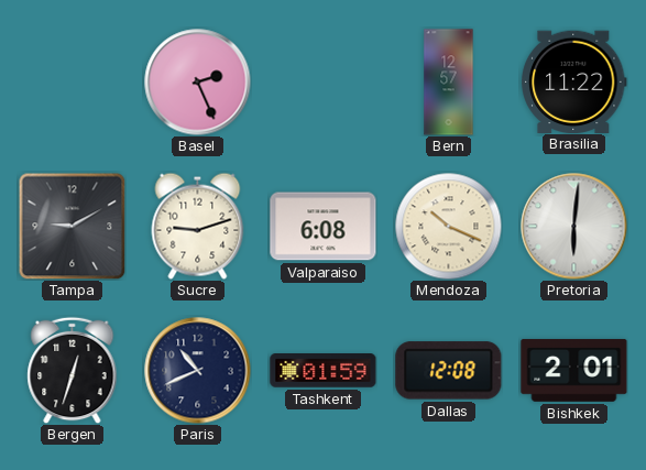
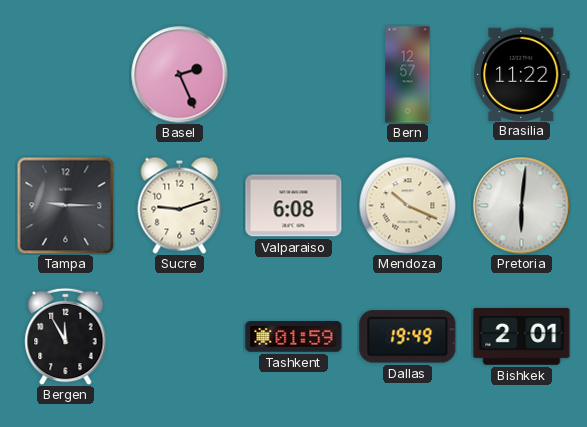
Tampa: 9:10 -> 9:15 (65, 205)
Bergen: 12:33 -> 11:55 (66, 336)
Paris: 10:41 -> none (198, 371)
Dallas: 12:08 -> 19:49 (408, 337)
